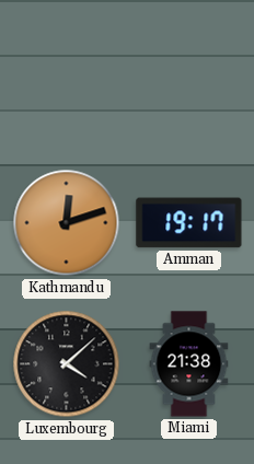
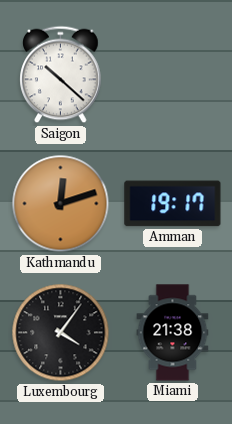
Saigon: none -> 10:22 (61, 75)
Luxembourg: 4:08 -> 4:06 (61, 333)
